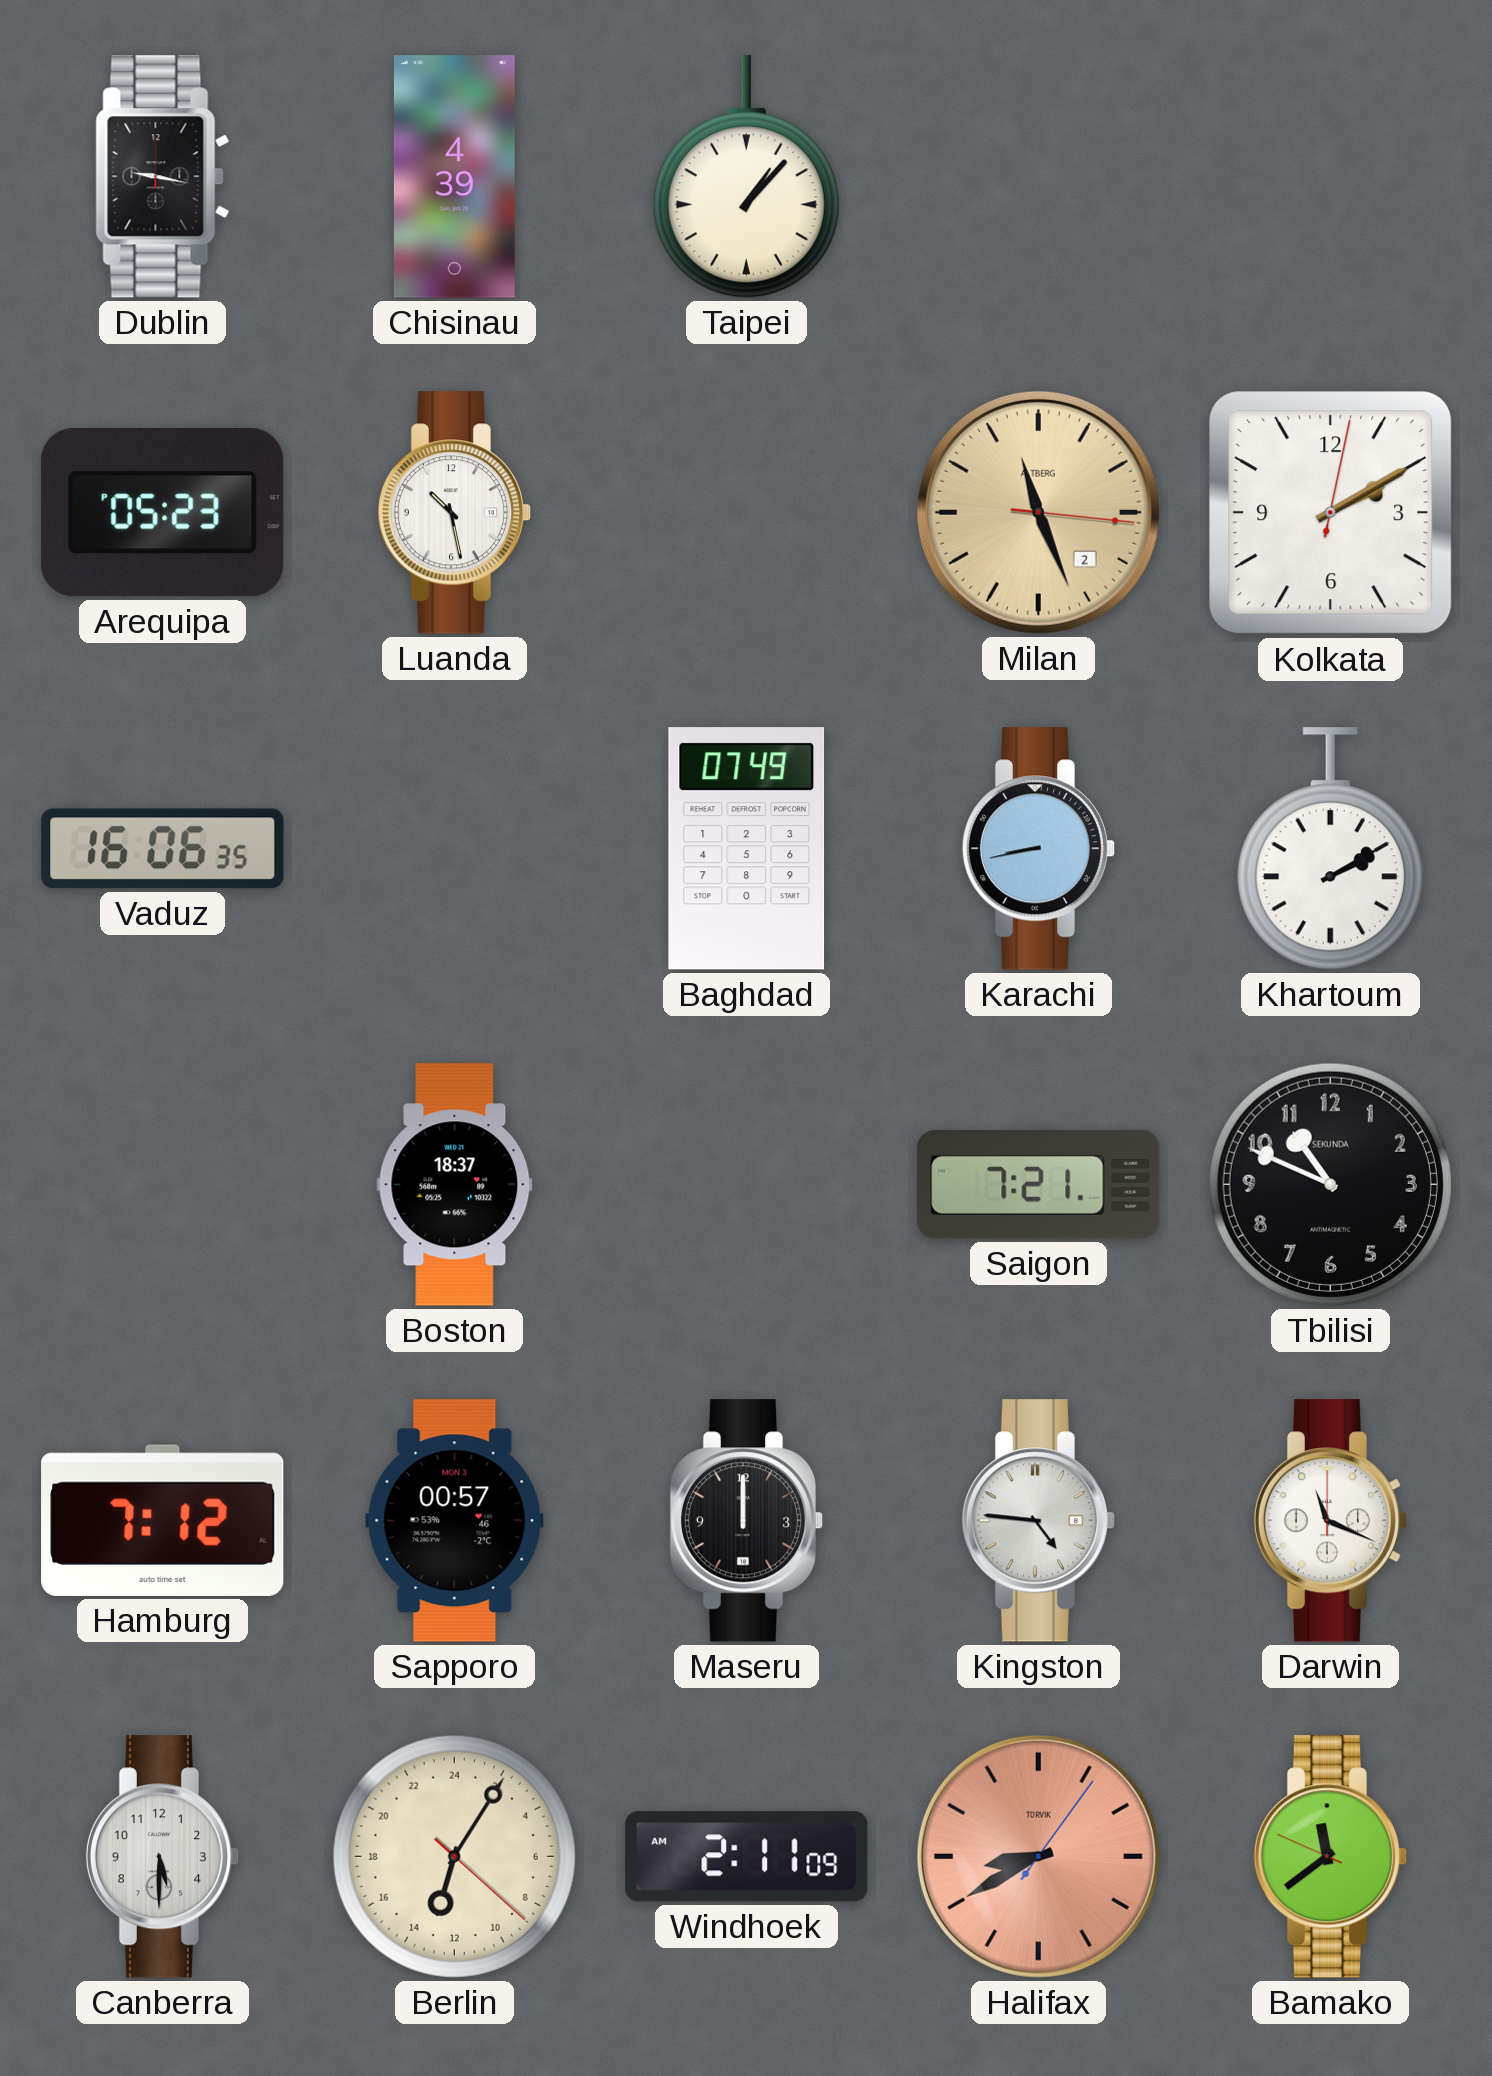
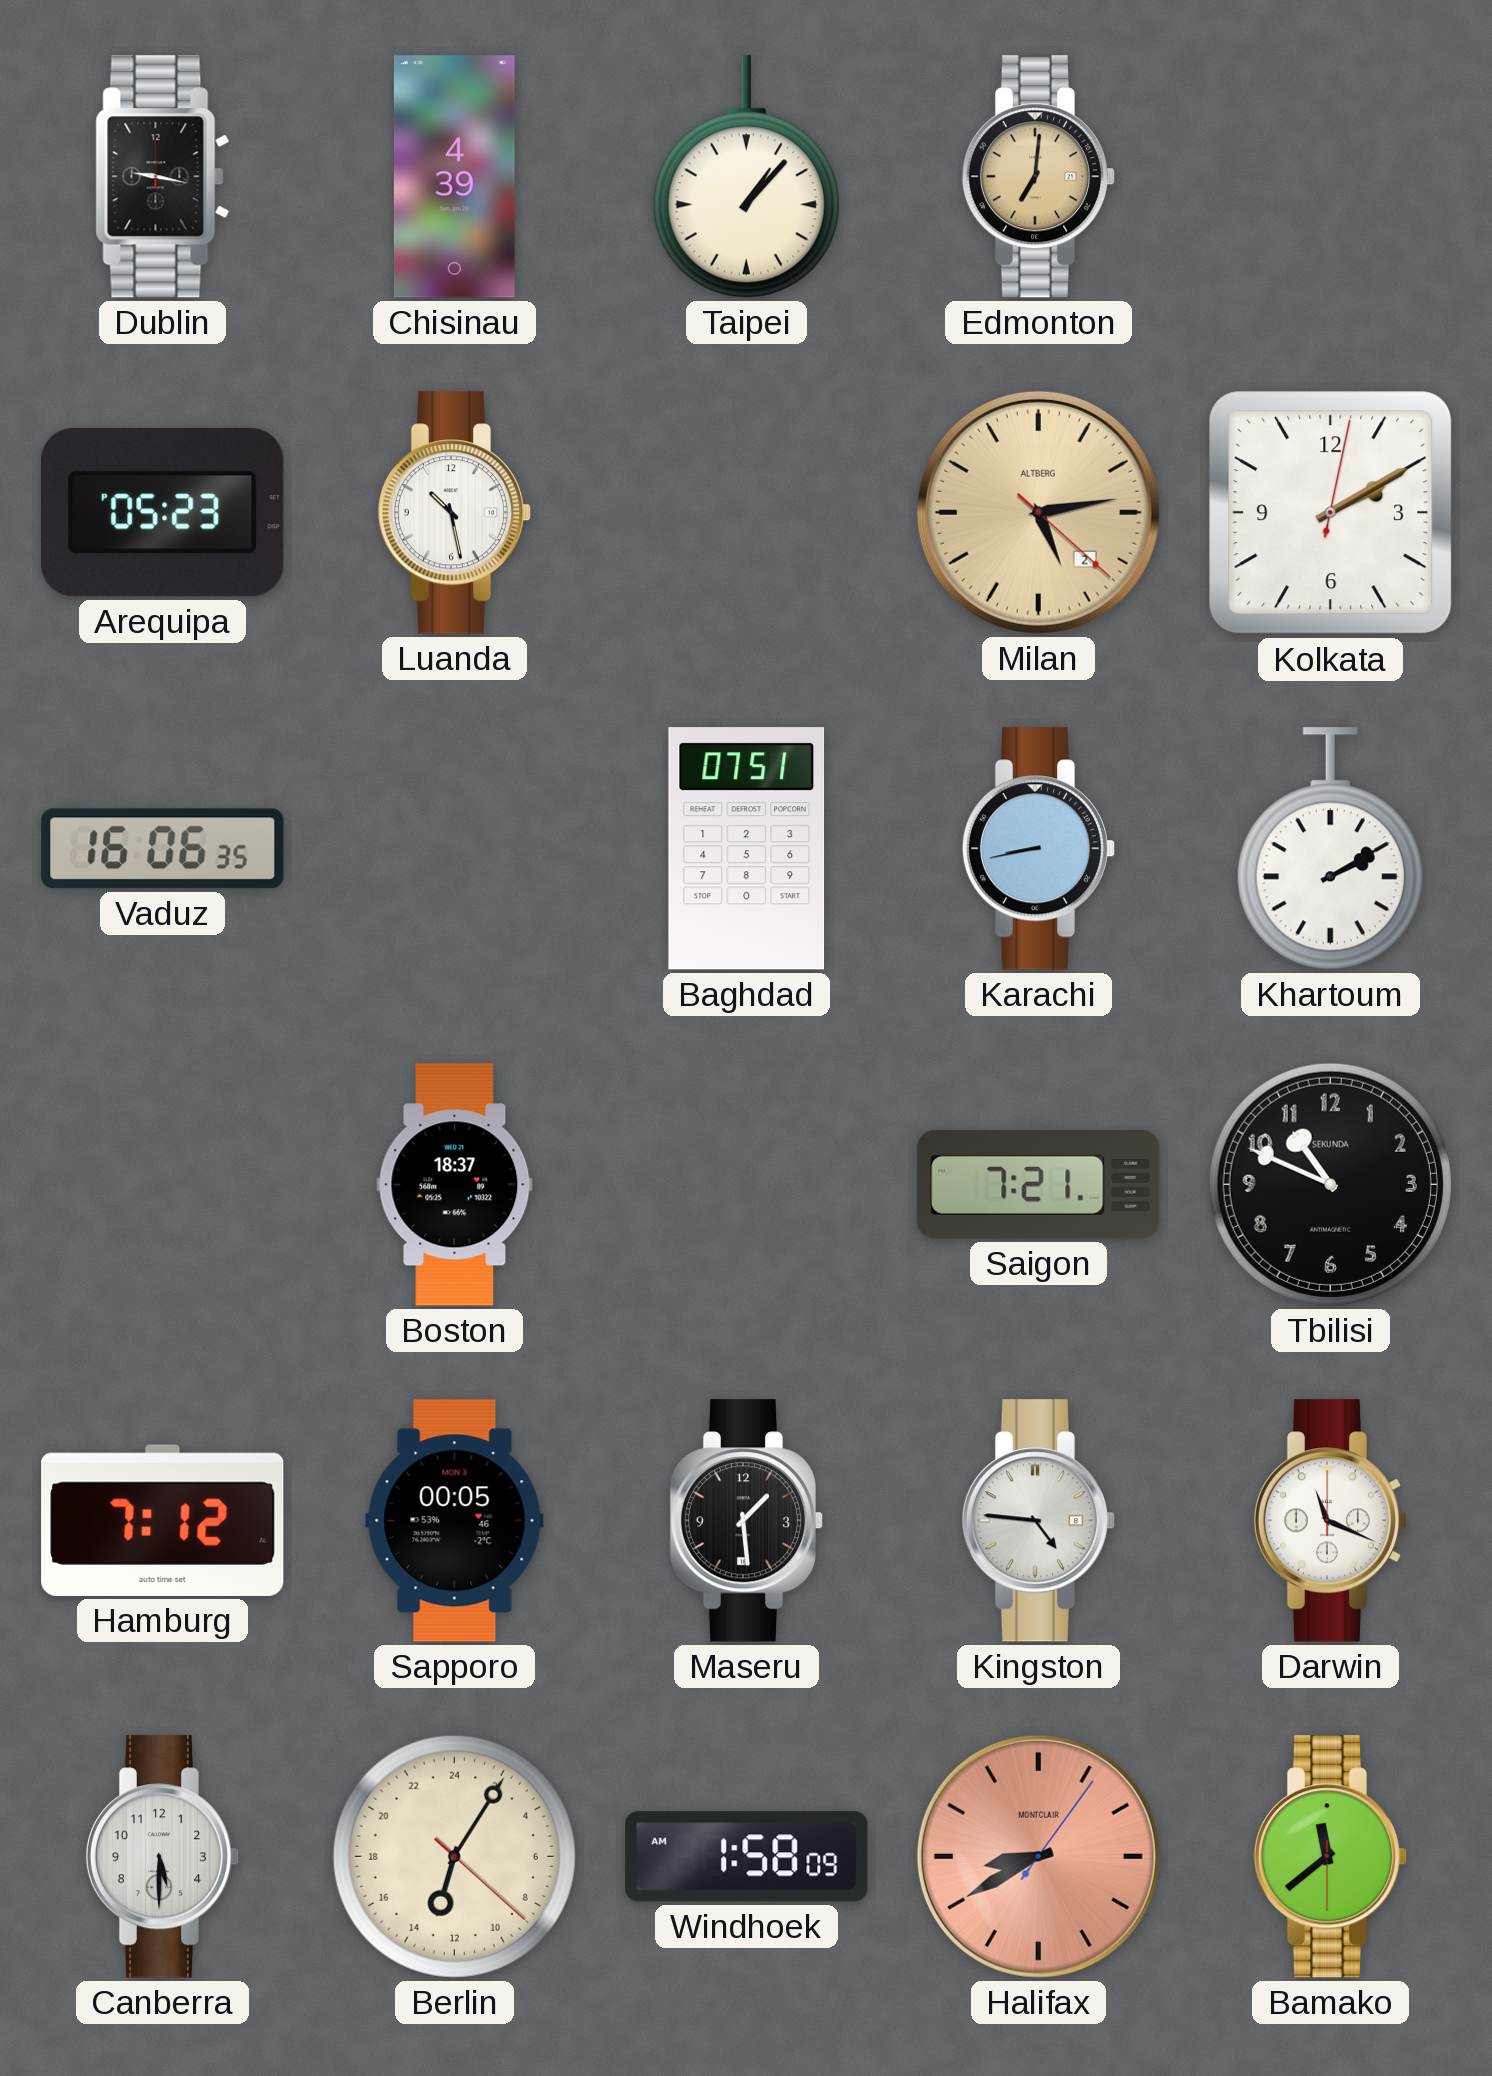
Edmonton: none -> 7:01 (1039, 177)
Milan: 11:26 -> 5:13 (1038, 512)
Baghdad: 07:49 -> 07:51 (747, 849)
Sapporo: 00:57 -> 00:05 (455, 1521)
Maseru: 12:00 -> 1:29 (747, 1521)
Windhoek: 2:11 -> 1:58 (747, 1857)
Halifax brand: TORVIK -> MONTCLAIR (1038, 1856)
Bamako: 11:38:49 -> 11:38:30 (1331, 1857)
